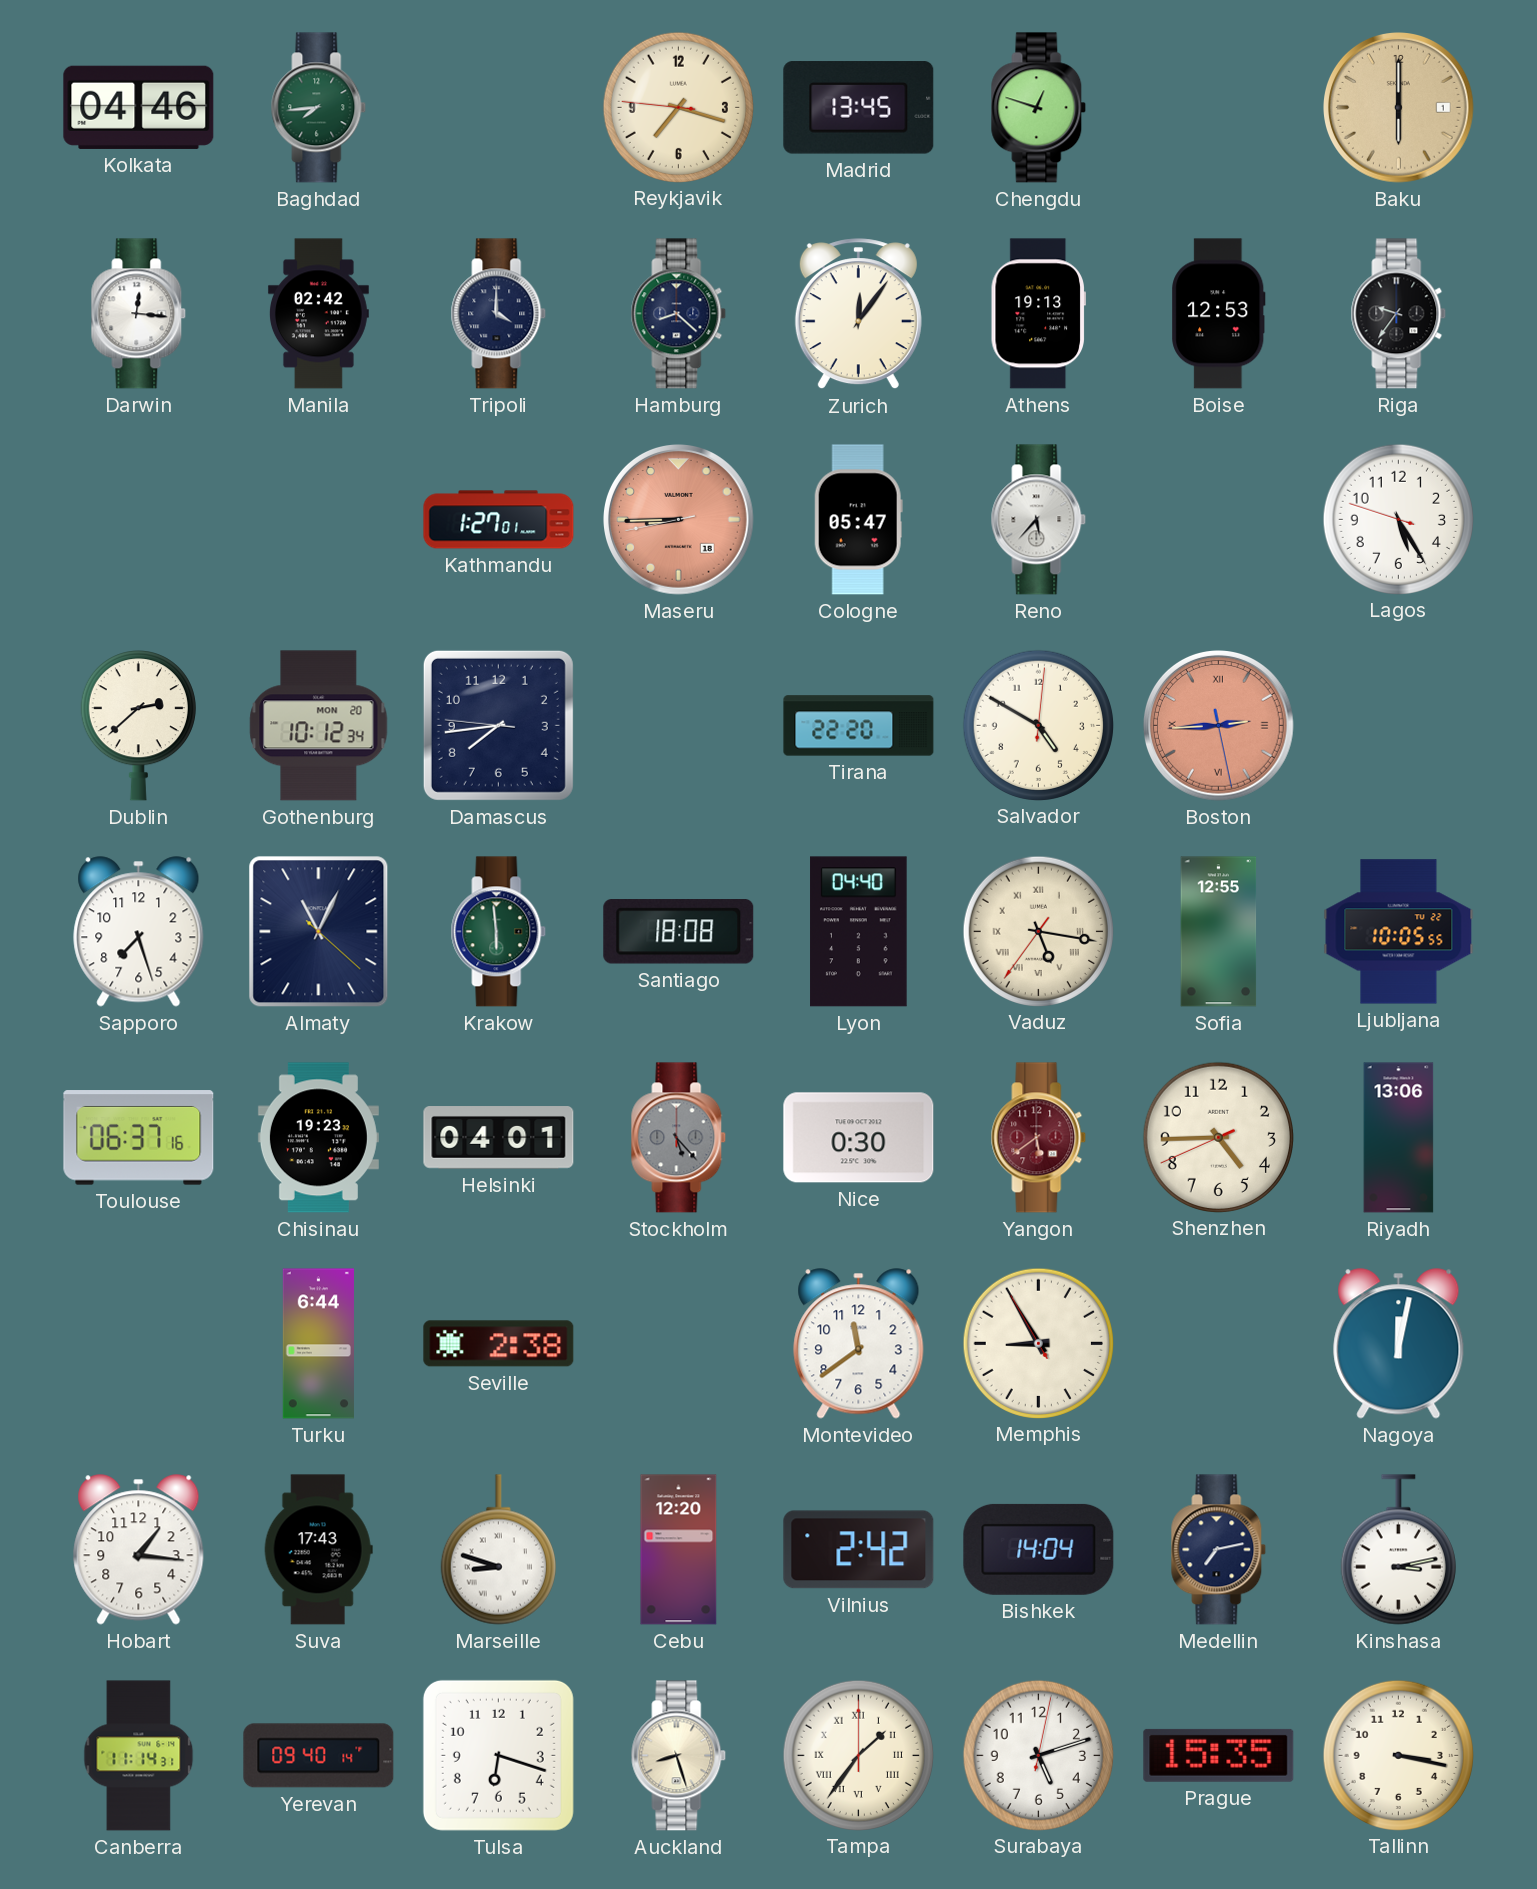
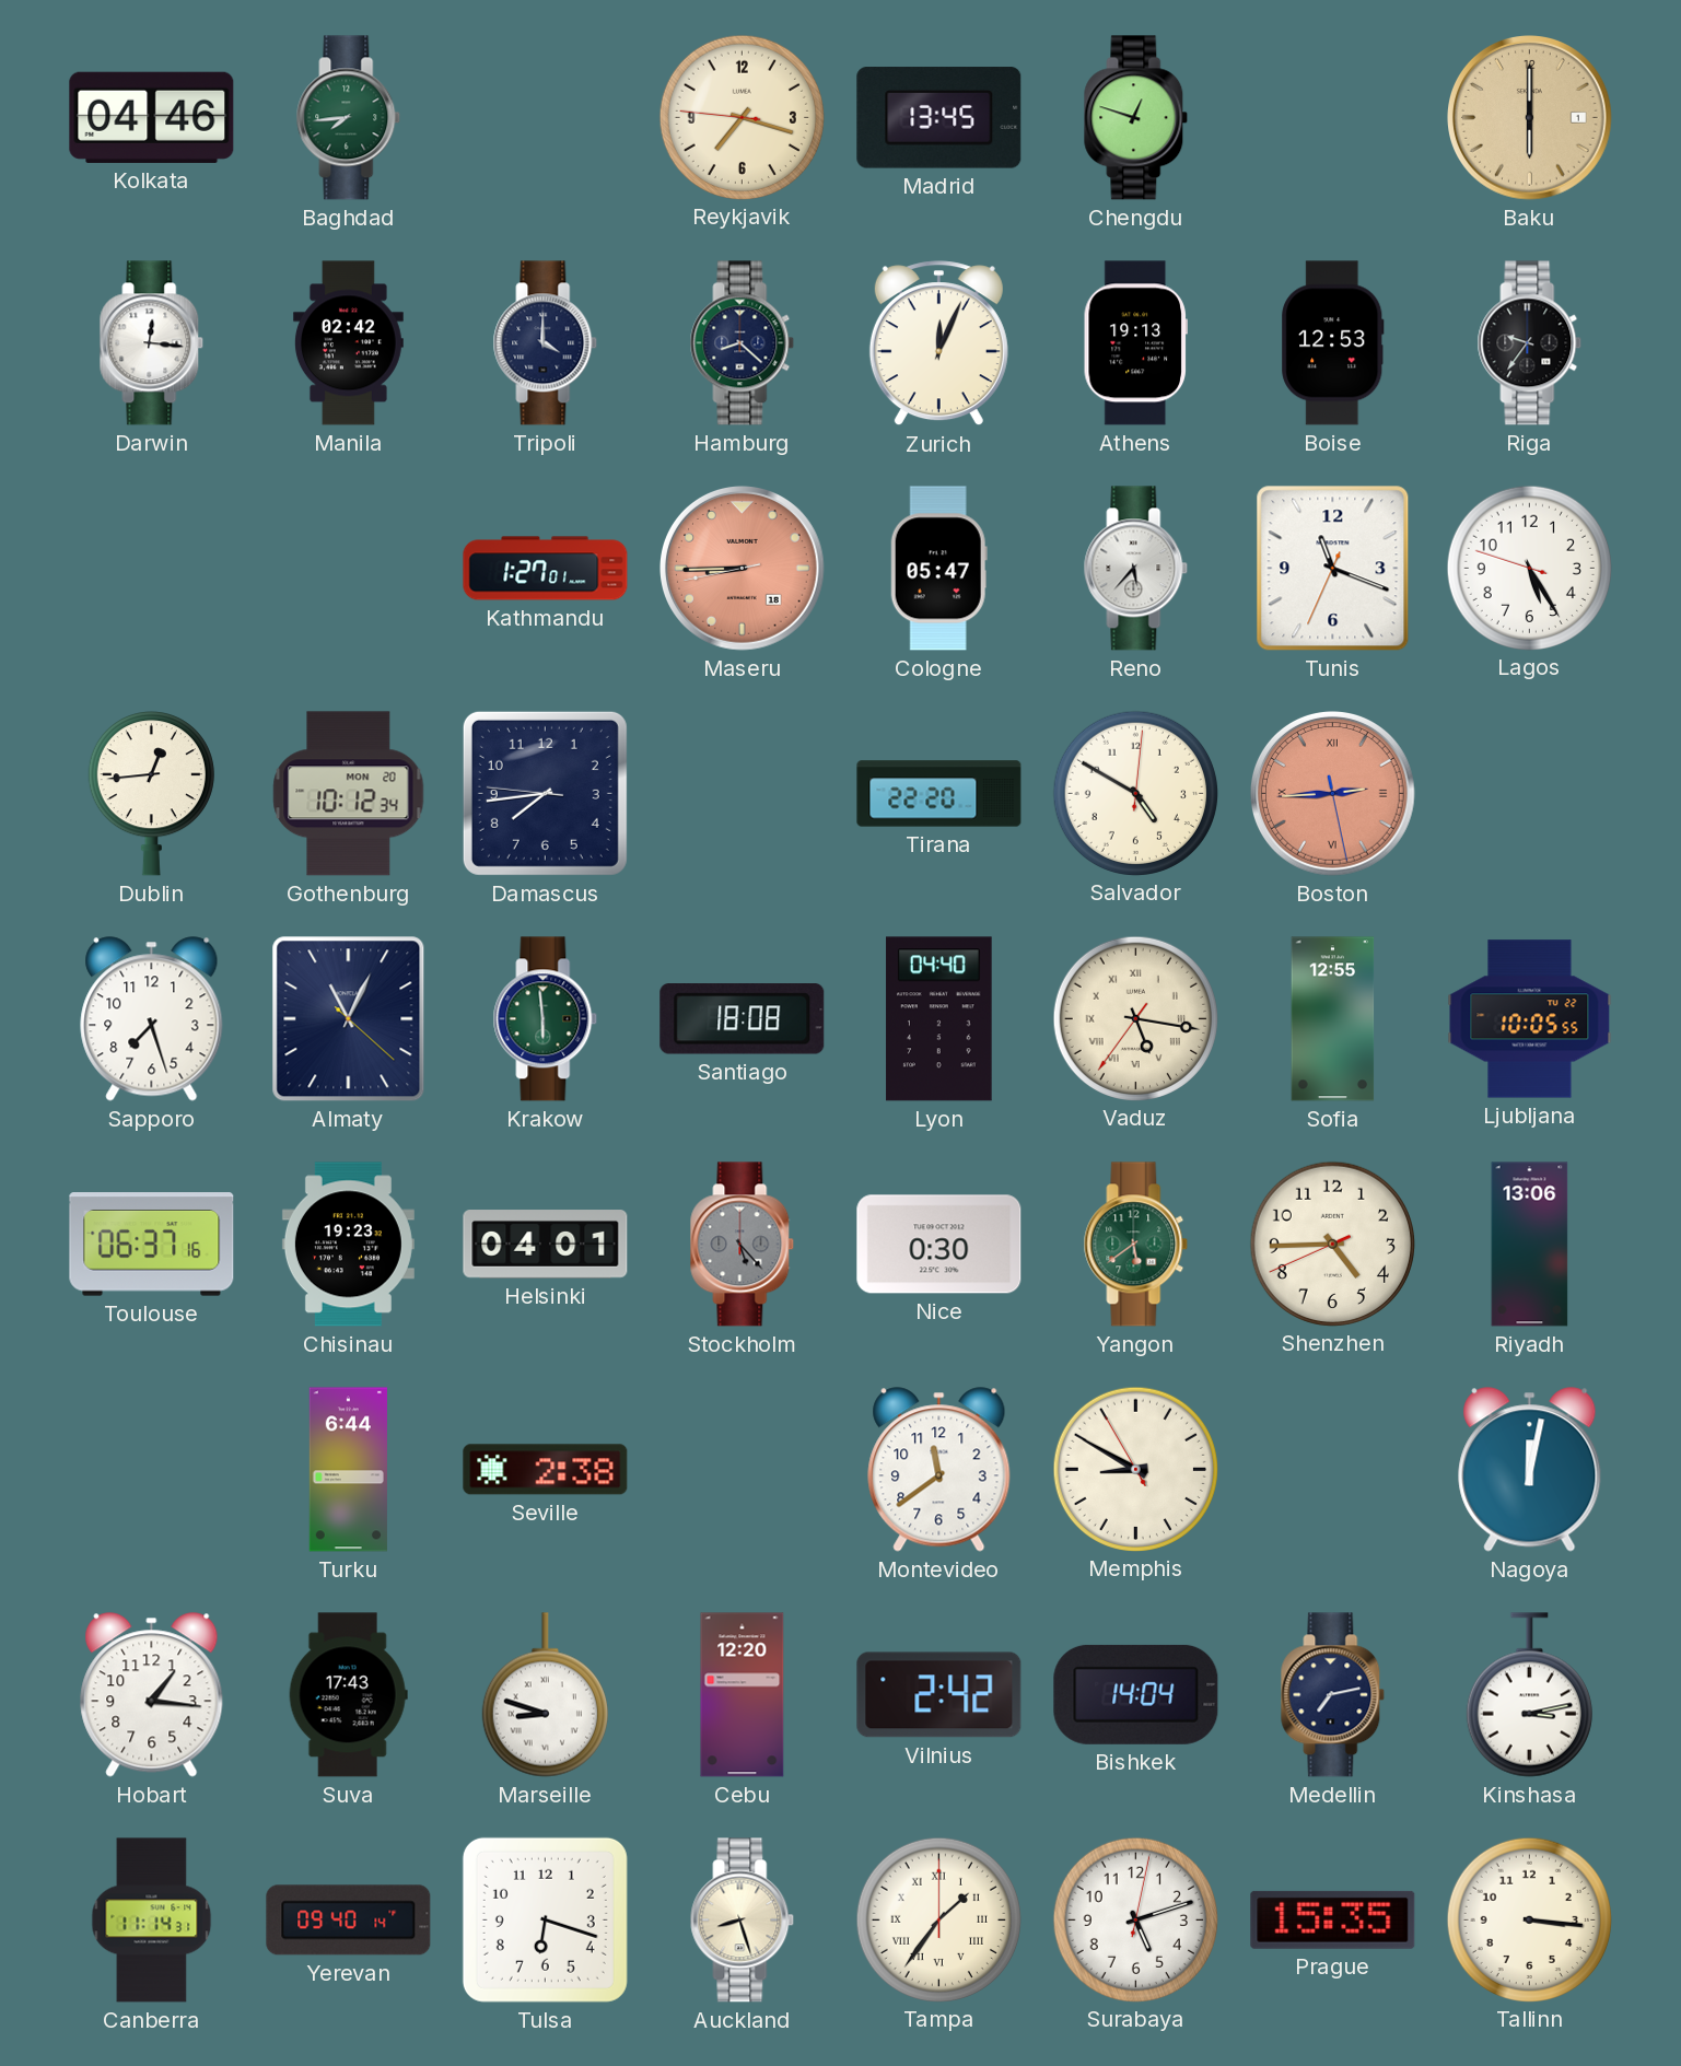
Zurich: 12:06 -> 12:04 (938, 343)
Tunis: none -> 11:18 (1333, 569)
Dublin: 2:38 -> 12:44 (151, 794)
Yangon dial: burgundy -> green (1136, 1245)
Memphis: 8:54 -> 8:49 (1135, 1469)
Tallinn: 3:17 -> 3:16 (1529, 1919)
